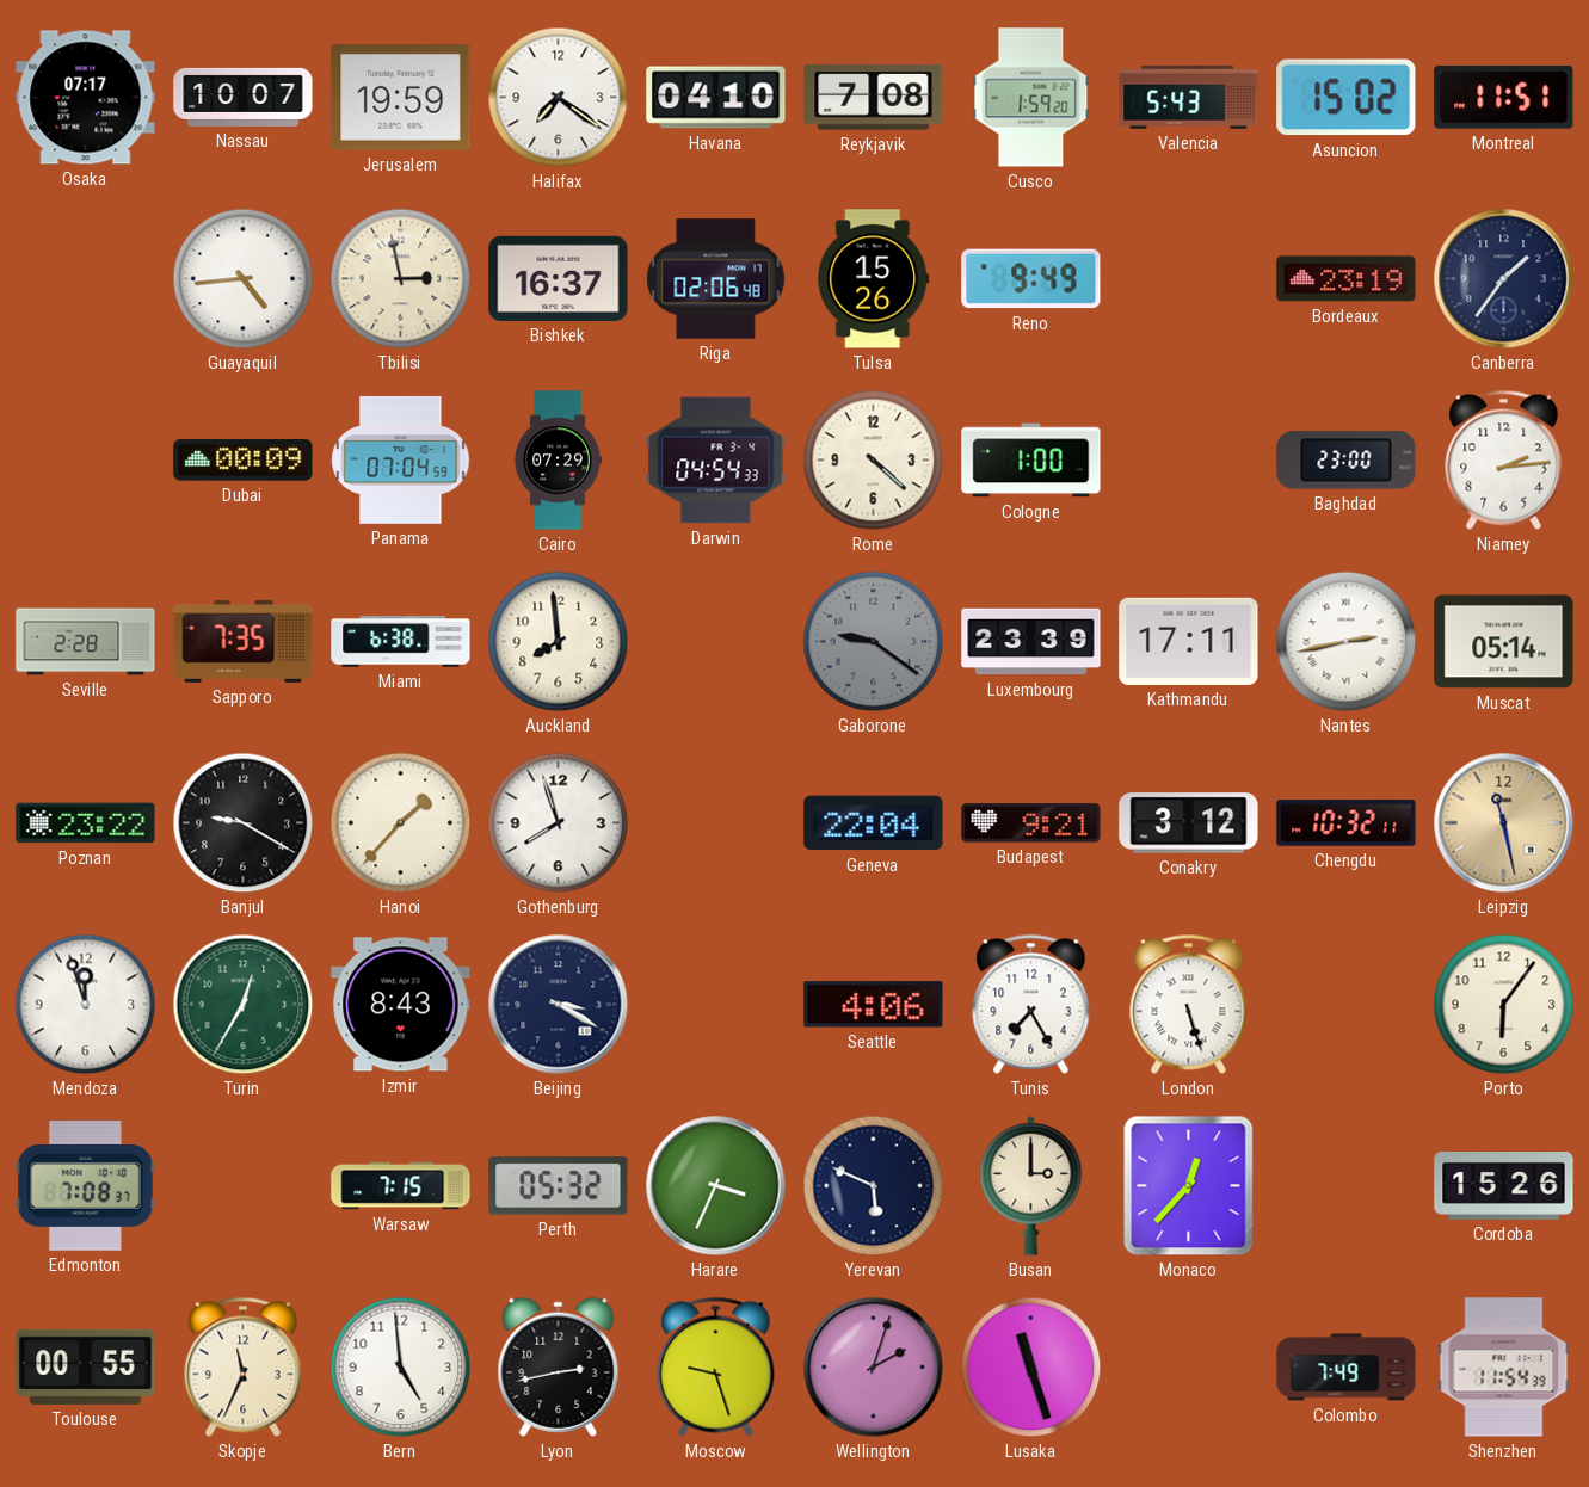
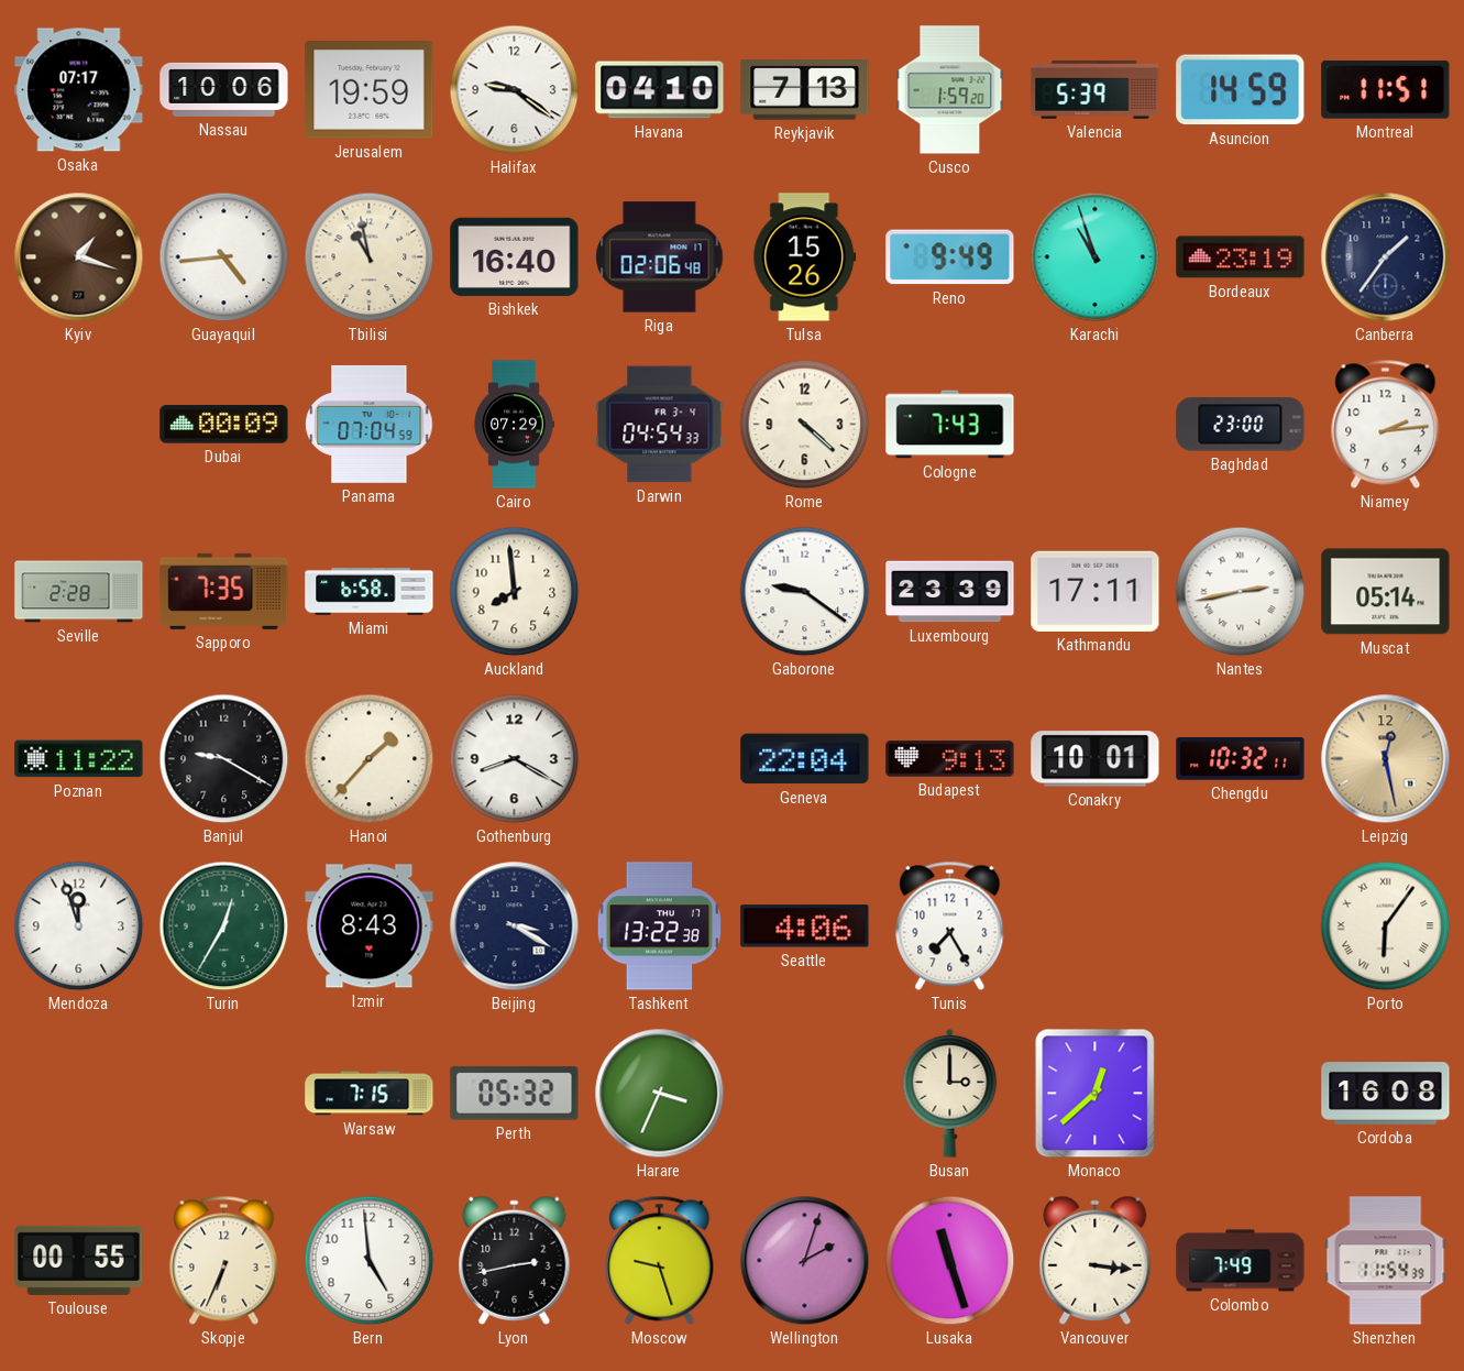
Nassau: 10:07 -> 10:06 (224, 89)
Halifax: 7:21 -> 9:21 (515, 90)
Reykjavik: 7:08 -> 7:13 (805, 90)
Valencia: 5:43 -> 5:39 (1096, 90)
Asuncion: 15:02 -> 14:59 (1241, 90)
Kyiv: none -> 1:18 (79, 257)
Tbilisi: 2:58 -> 10:58 (370, 257)
Bishkek: 16:37 -> 16:40 (515, 256)
Karachi: none -> 10:57 (1096, 257)
Cologne: 1:00 -> 7:43 (950, 425)
Miami: 6:38 -> 6:58 (370, 592)
Gaborone dial: grey -> white (805, 592)
Poznan: 23:22 -> 11:22 (79, 759)
Gothenburg: 7:57 -> 8:20 (515, 759)
Budapest: 9:21 -> 9:13 (950, 759)
Conakry: 3:12 -> 10:01 (1096, 759)
Leipzig: 11:28 -> 12:28 (1386, 759)
Tashkent: none -> 13:22 (659, 926)
London: 5:27 -> none (1189, 1004)
Porto numerals: Arabic -> Roman (1386, 926)
Edmonton: 7:08 -> none (85, 1186)
Yerevan: 5:49 -> none (874, 1186)
Monaco: 12:37 -> 12:38 (1096, 1094)
Cordoba: 15:26 -> 16:08 (1386, 1094)
Skopje: 11:34 -> 6:34 (224, 1260)
Vancouver: none -> 3:16 (1096, 1260)
